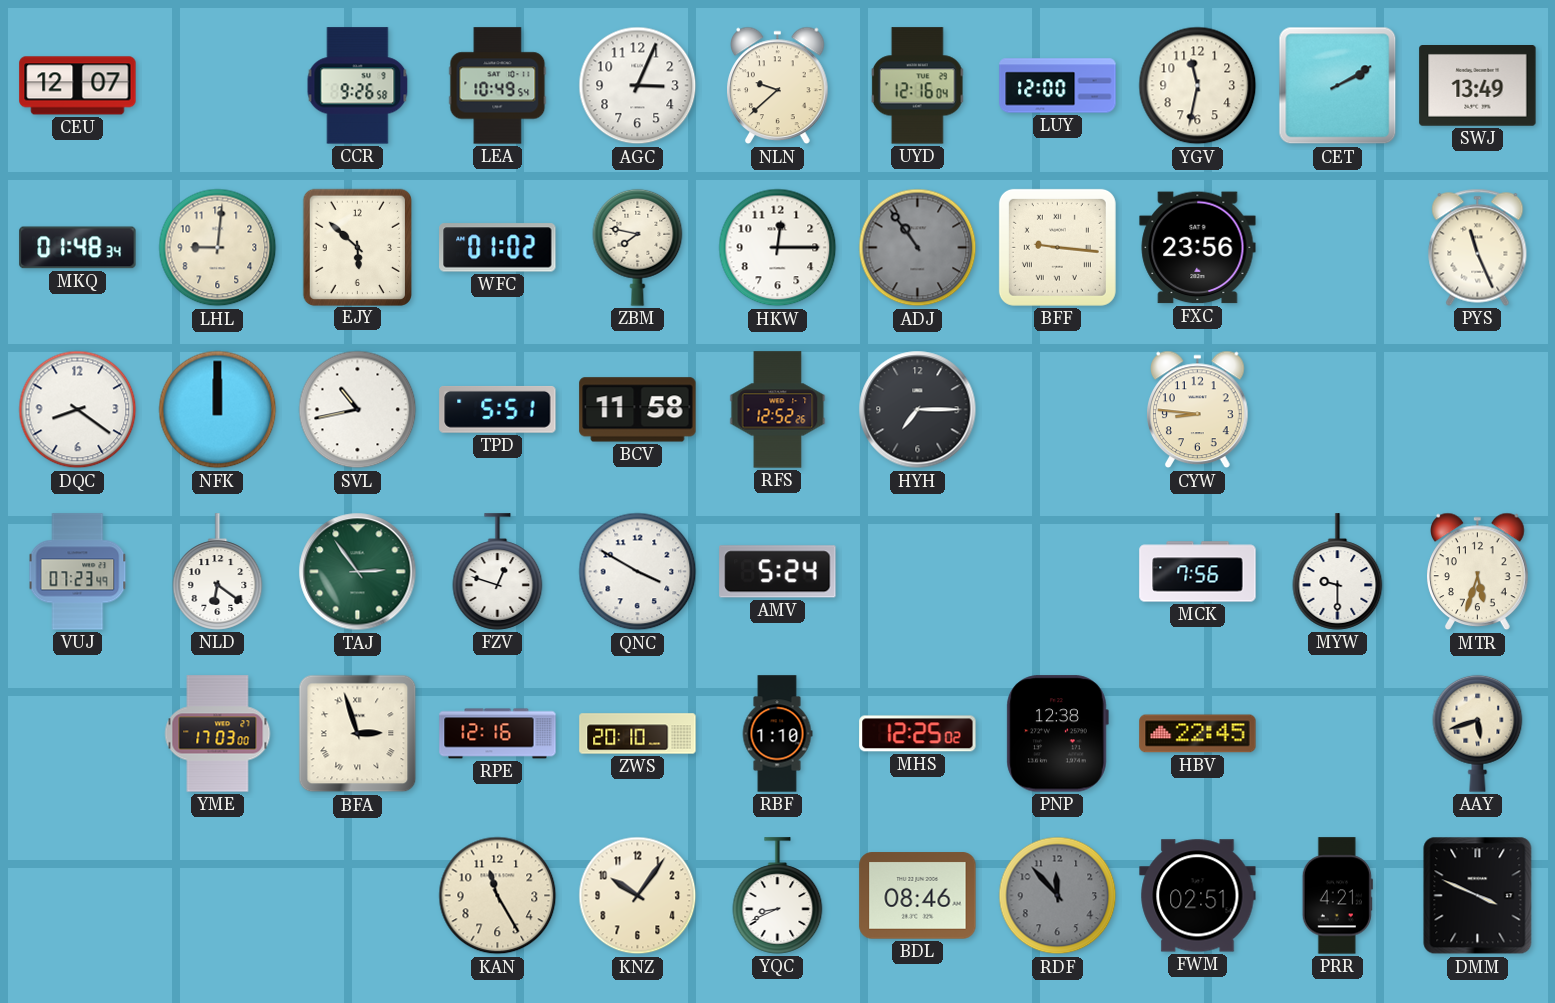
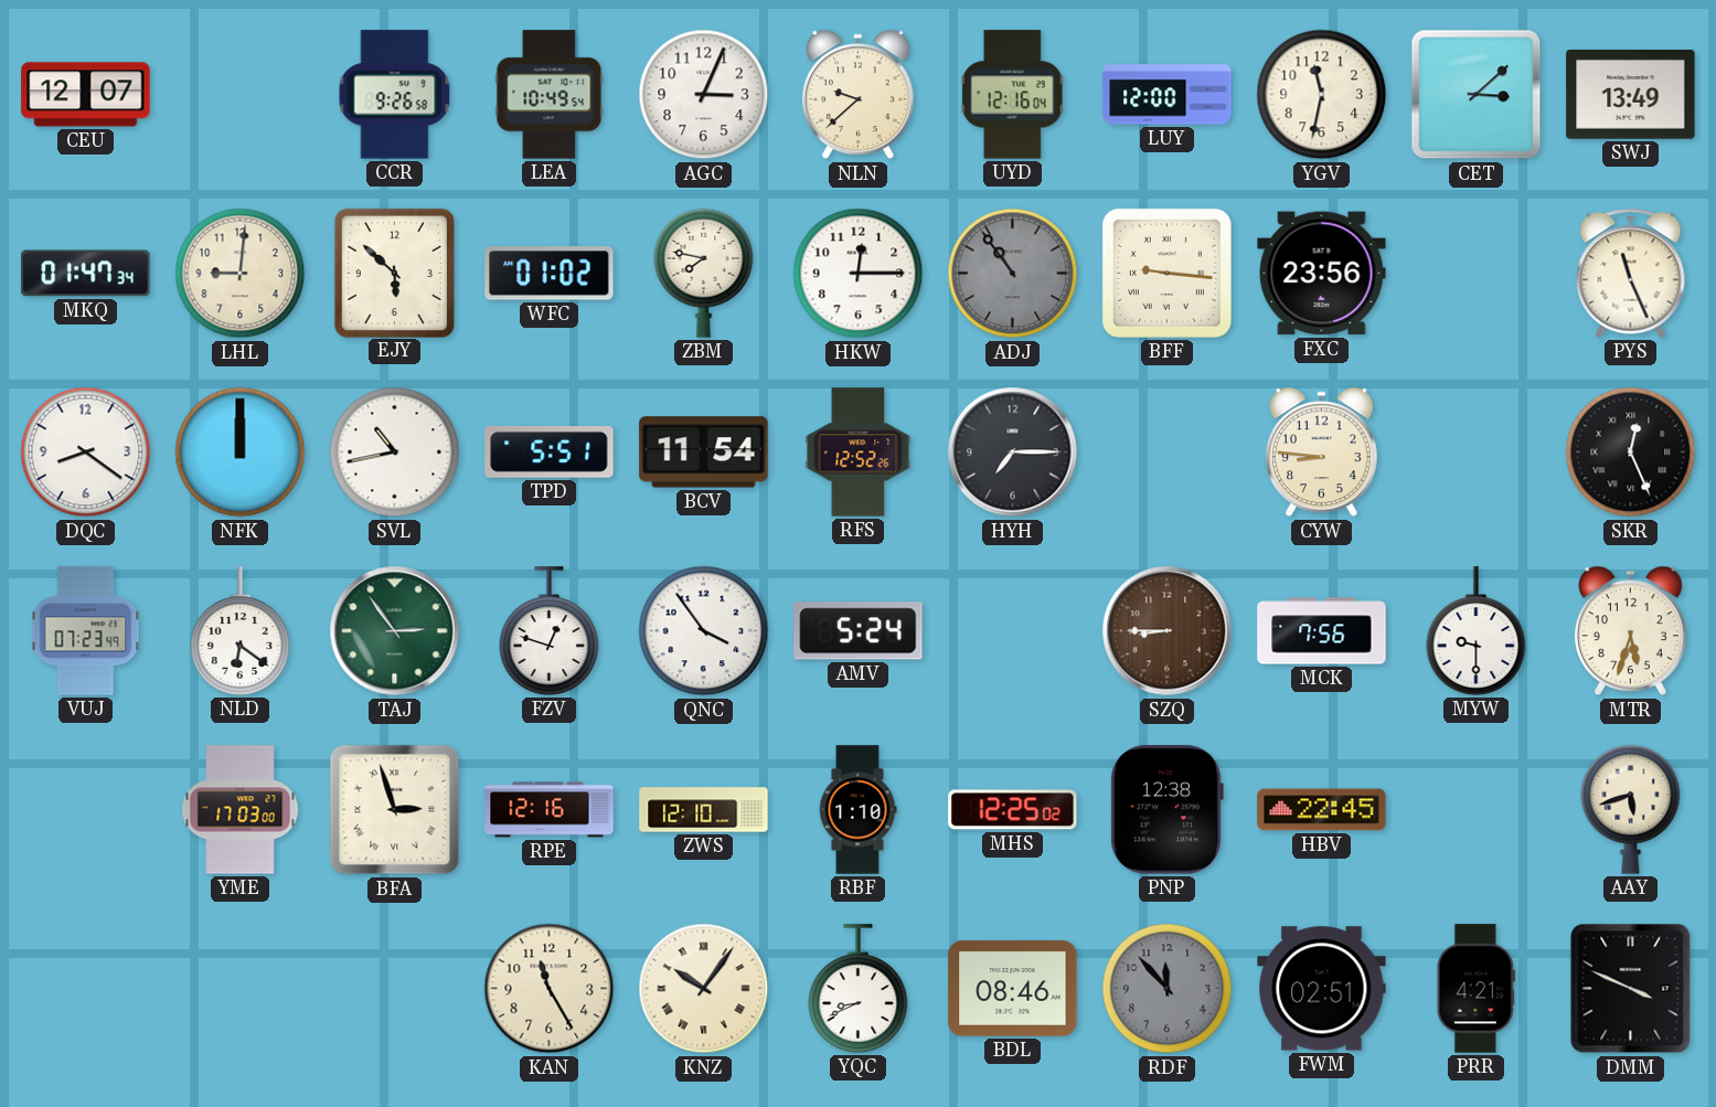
CET: 2:10 -> 3:08 (1477, 95)
MKQ: 01:48 -> 01:47 (86, 274)
BCV: 11:58 -> 11:54 (704, 453)
SKR: none -> 12:26 (1631, 453)
QNC: 3:50 -> 3:54 (704, 631)
SZQ: none -> 8:45 (1168, 631)
ZWS: 20:10 -> 12:10 (704, 810)
KNZ numerals: Arabic -> Roman (704, 989)
